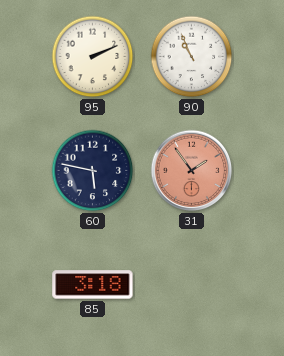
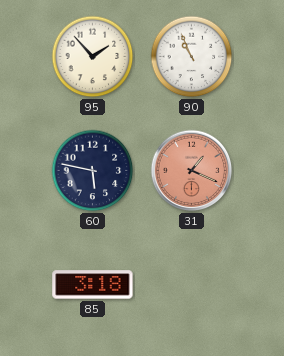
95: 2:11 -> 1:53 (93, 57)
31: 1:54 -> 1:19 (192, 171)
